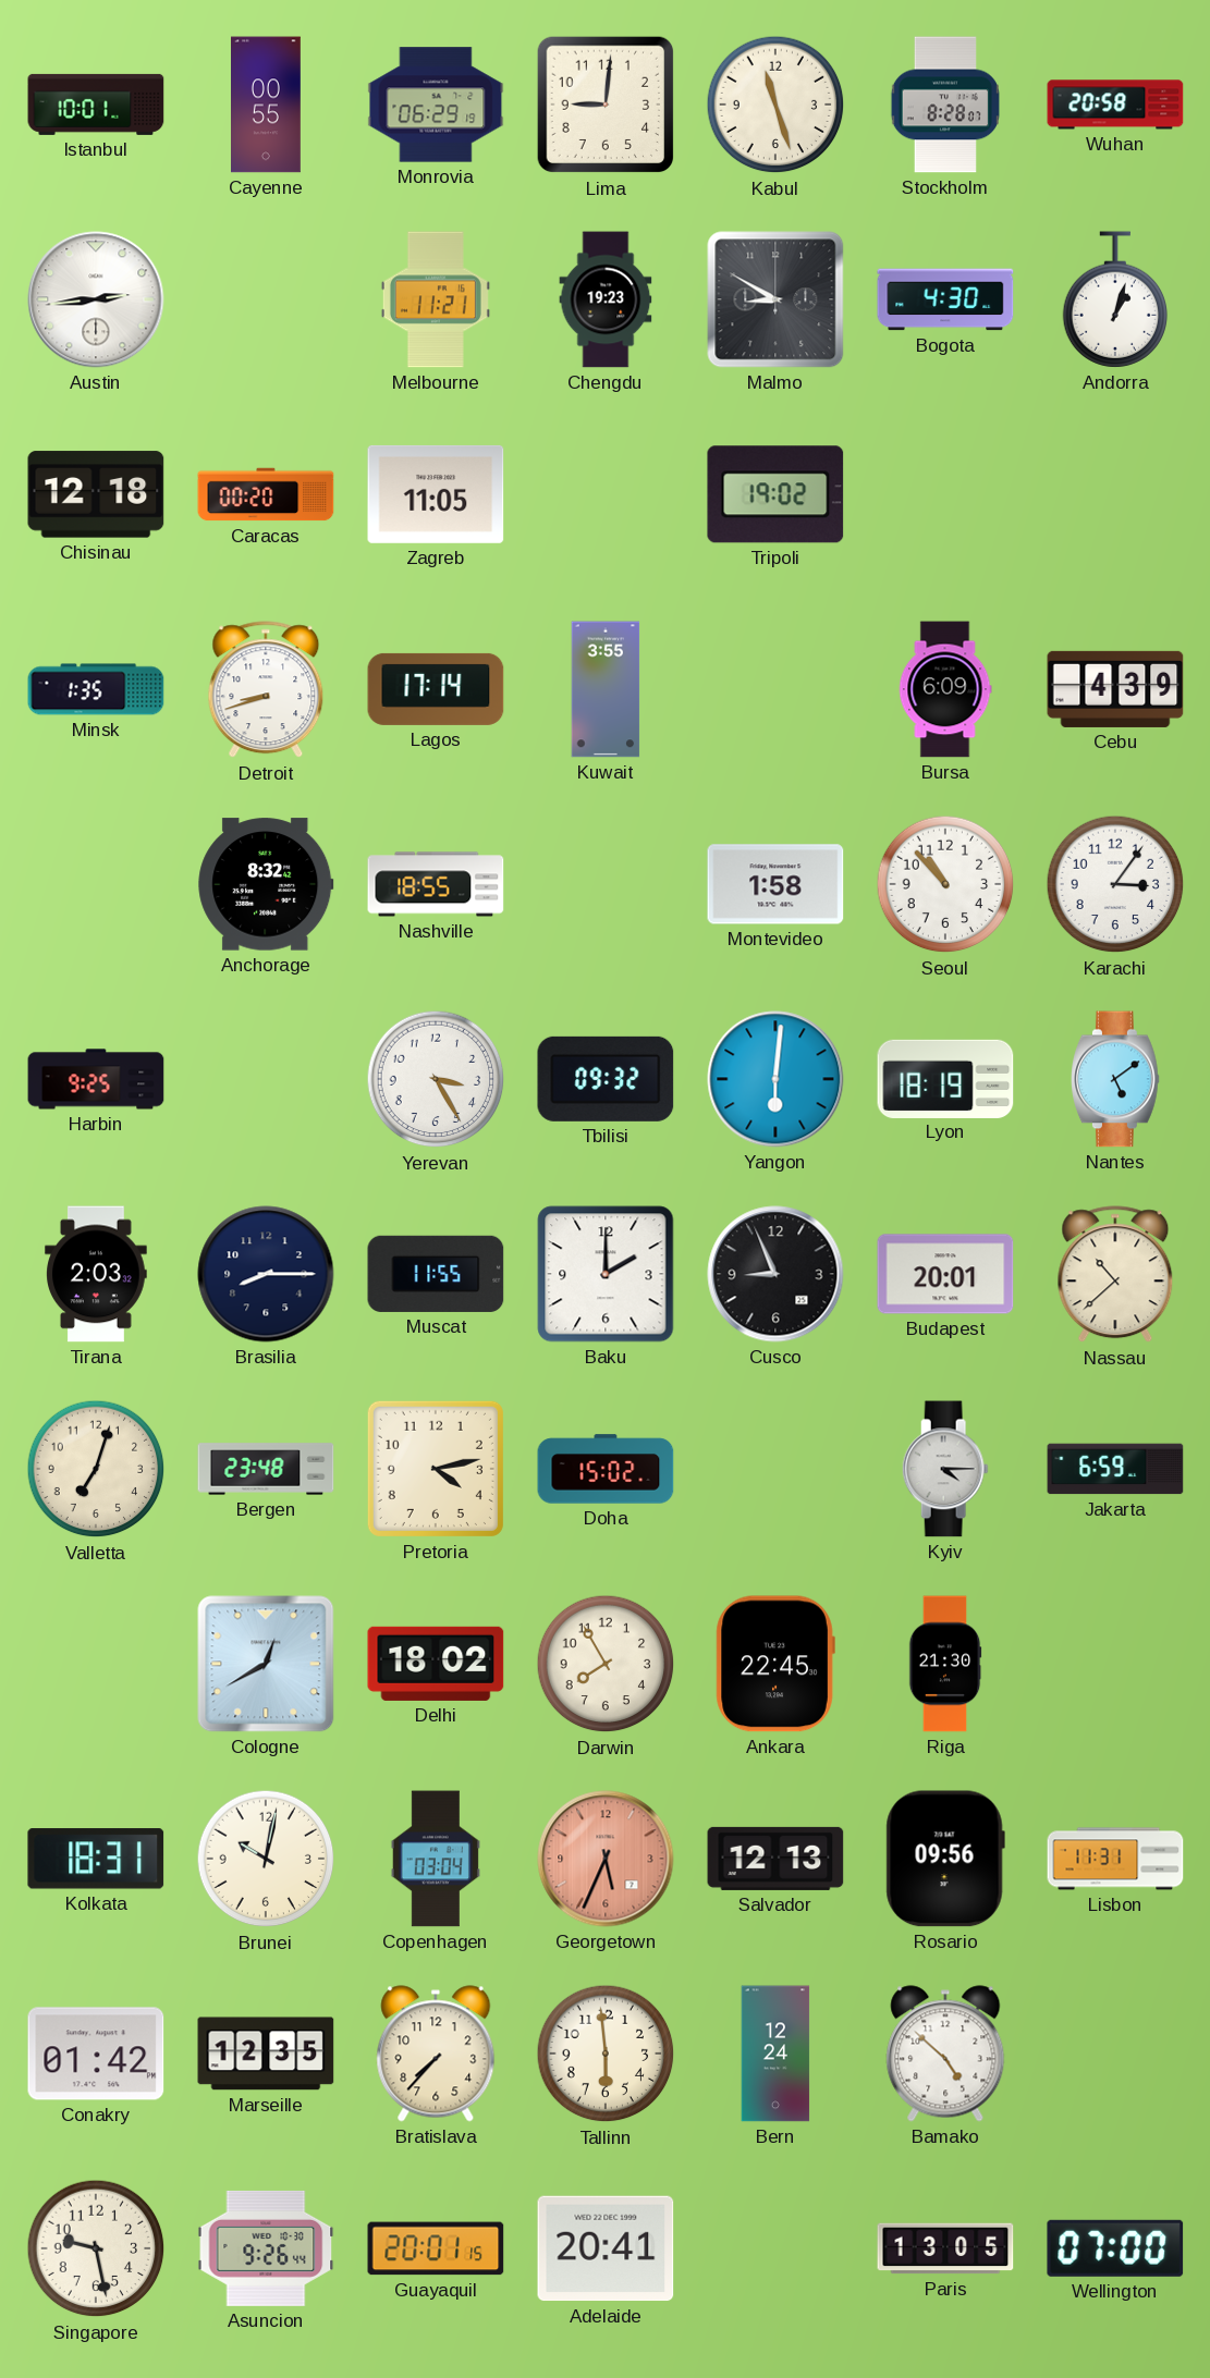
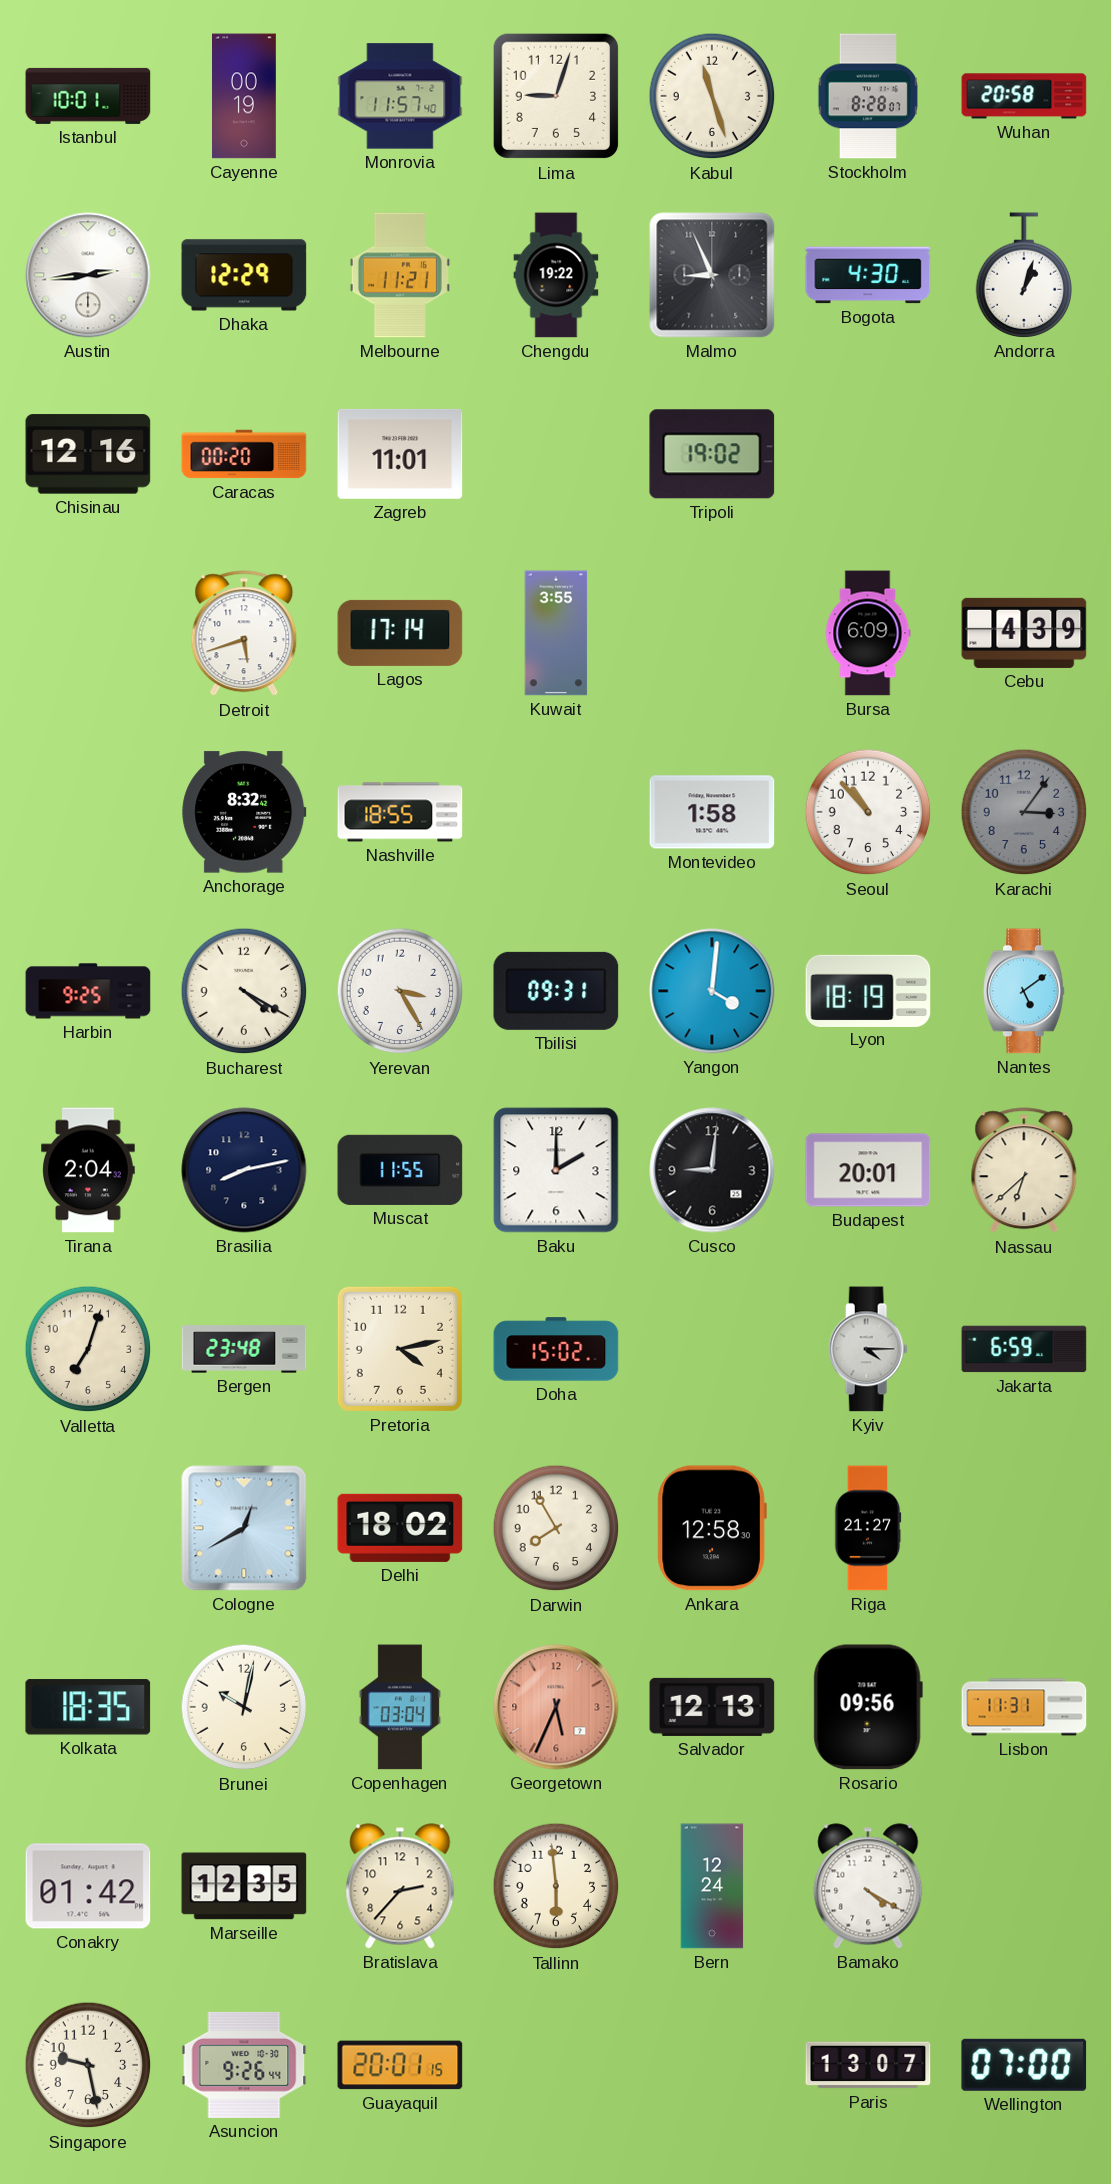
Cayenne: 00:55 -> 00:19 (245, 96)
Monrovia: 06:29 -> 11:57 (400, 96)
Lima: 9:01 -> 9:03 (556, 96)
Dhaka: none -> 12:29 (244, 275)
Chengdu: 19:23 -> 19:22 (556, 275)
Malmo: 8:50 -> 8:56 (712, 275)
Chisinau: 12:18 -> 12:16 (88, 454)
Zagreb: 11:05 -> 11:01 (400, 454)
Minsk: 1:35 -> none (96, 689)
Detroit: 8:42 -> 5:42 (244, 634)
Karachi dial: white -> grey (1024, 812)
Bucharest: none -> 4:20 (244, 991)
Tbilisi: 09:32 -> 09:31 (556, 991)
Yangon: 6:01 -> 4:01 (712, 991)
Tirana: 2:03 -> 2:04 (88, 1170)
Brasilia: 8:15 -> 8:13 (244, 1170)
Cusco: 8:56 -> 9:01 (712, 1170)
Nassau: 10:38 -> 6:38 (1024, 1171)
Ankara: 22:45 -> 12:58 (712, 1528)
Riga: 21:30 -> 21:27 (868, 1528)
Kolkata: 18:31 -> 18:35 (88, 1707)
Bratislava: 7:37 -> 2:37 (400, 1886)
Bamako: 4:52 -> 4:20 (868, 1886)
Adelaide: 20:41 -> none (606, 2248)
Paris: 13:05 -> 13:07 (868, 2065)
